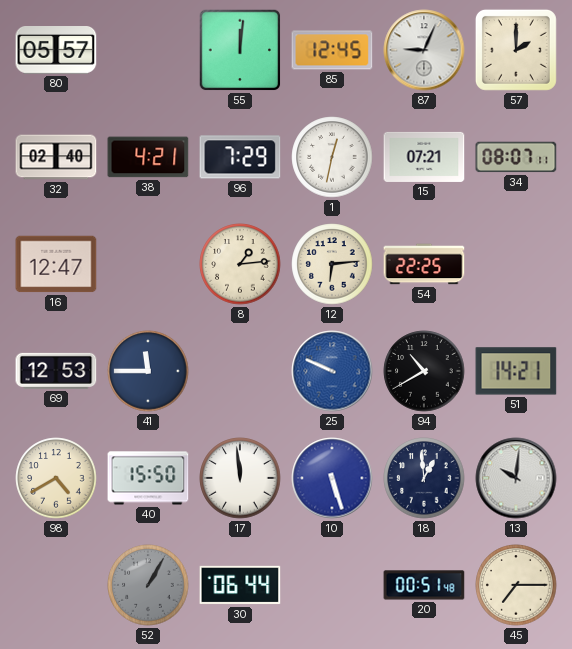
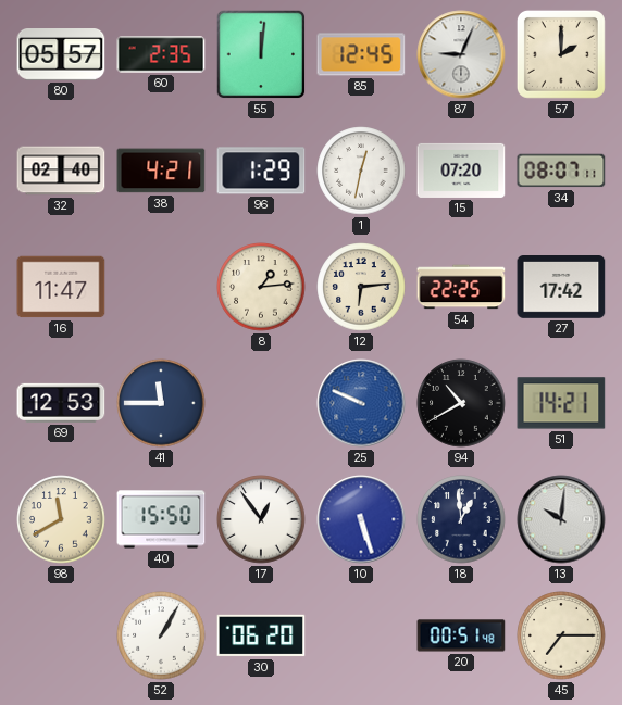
60: none -> 2:35 (161, 54)
96: 7:29 -> 1:29 (261, 171)
15: 07:21 -> 07:20 (461, 171)
16: 12:47 -> 11:47 (61, 287)
27: none -> 17:42 (561, 288)
98: 4:40 -> 11:40 (61, 519)
17: 11:59 -> 12:54 (261, 519)
52 dial: grey -> white (161, 635)
30: 06:44 -> 06:20 (261, 635)
